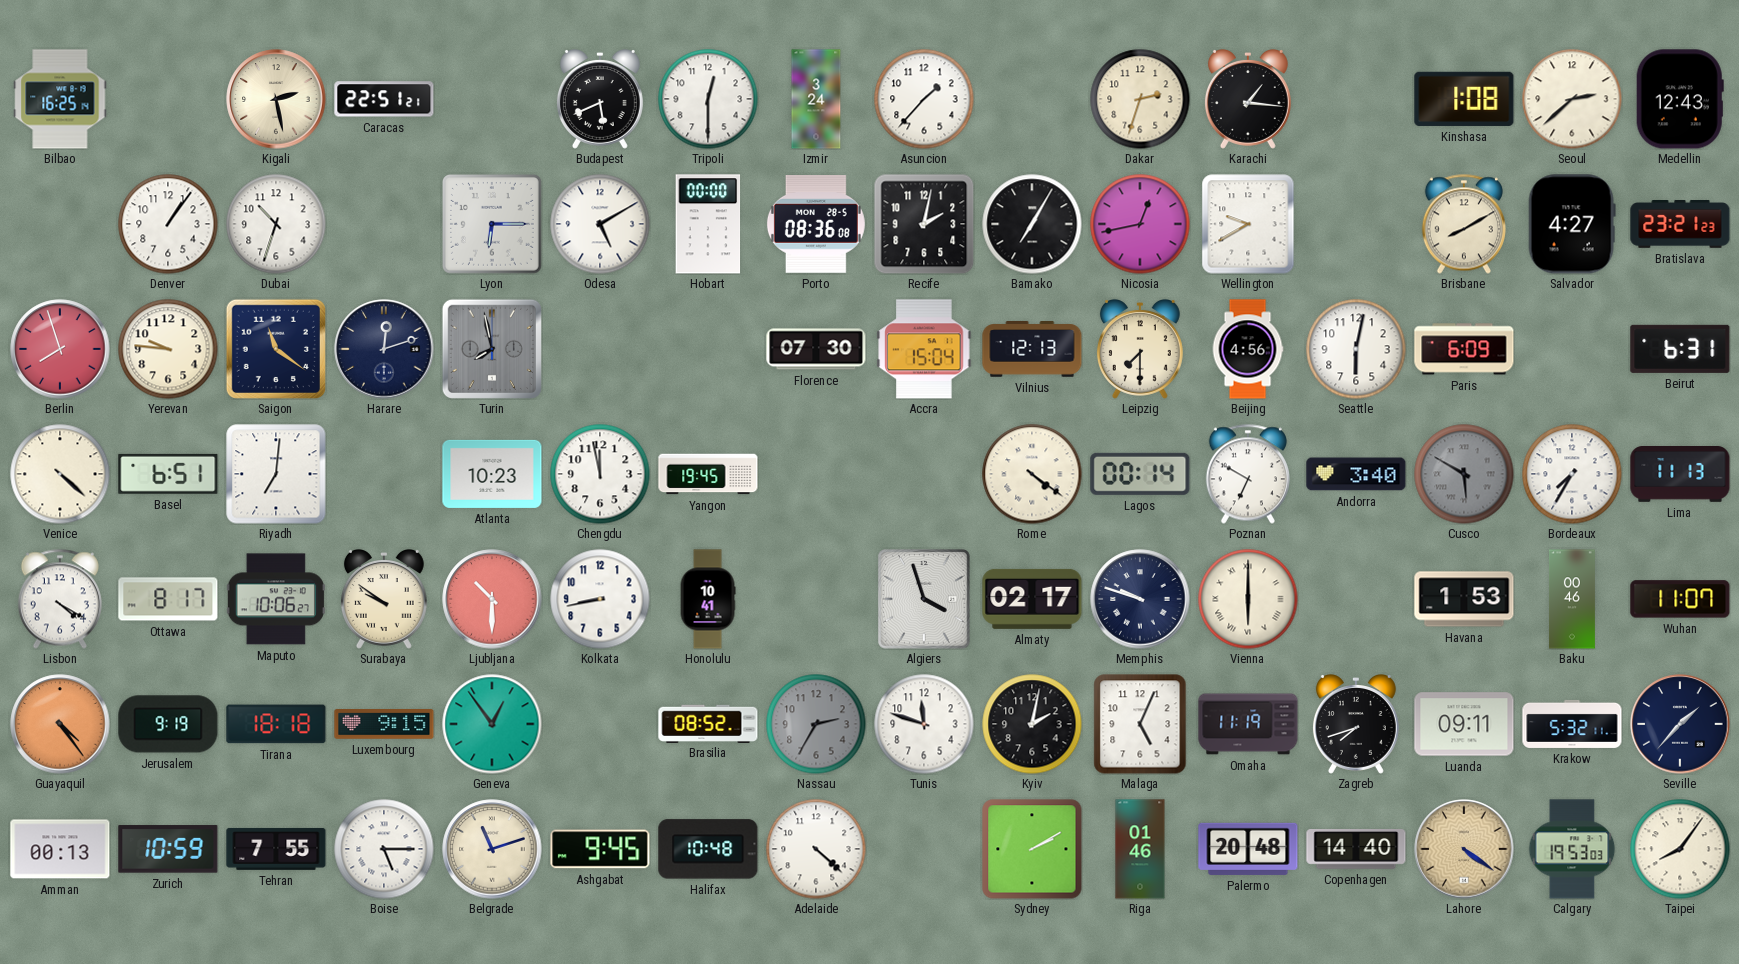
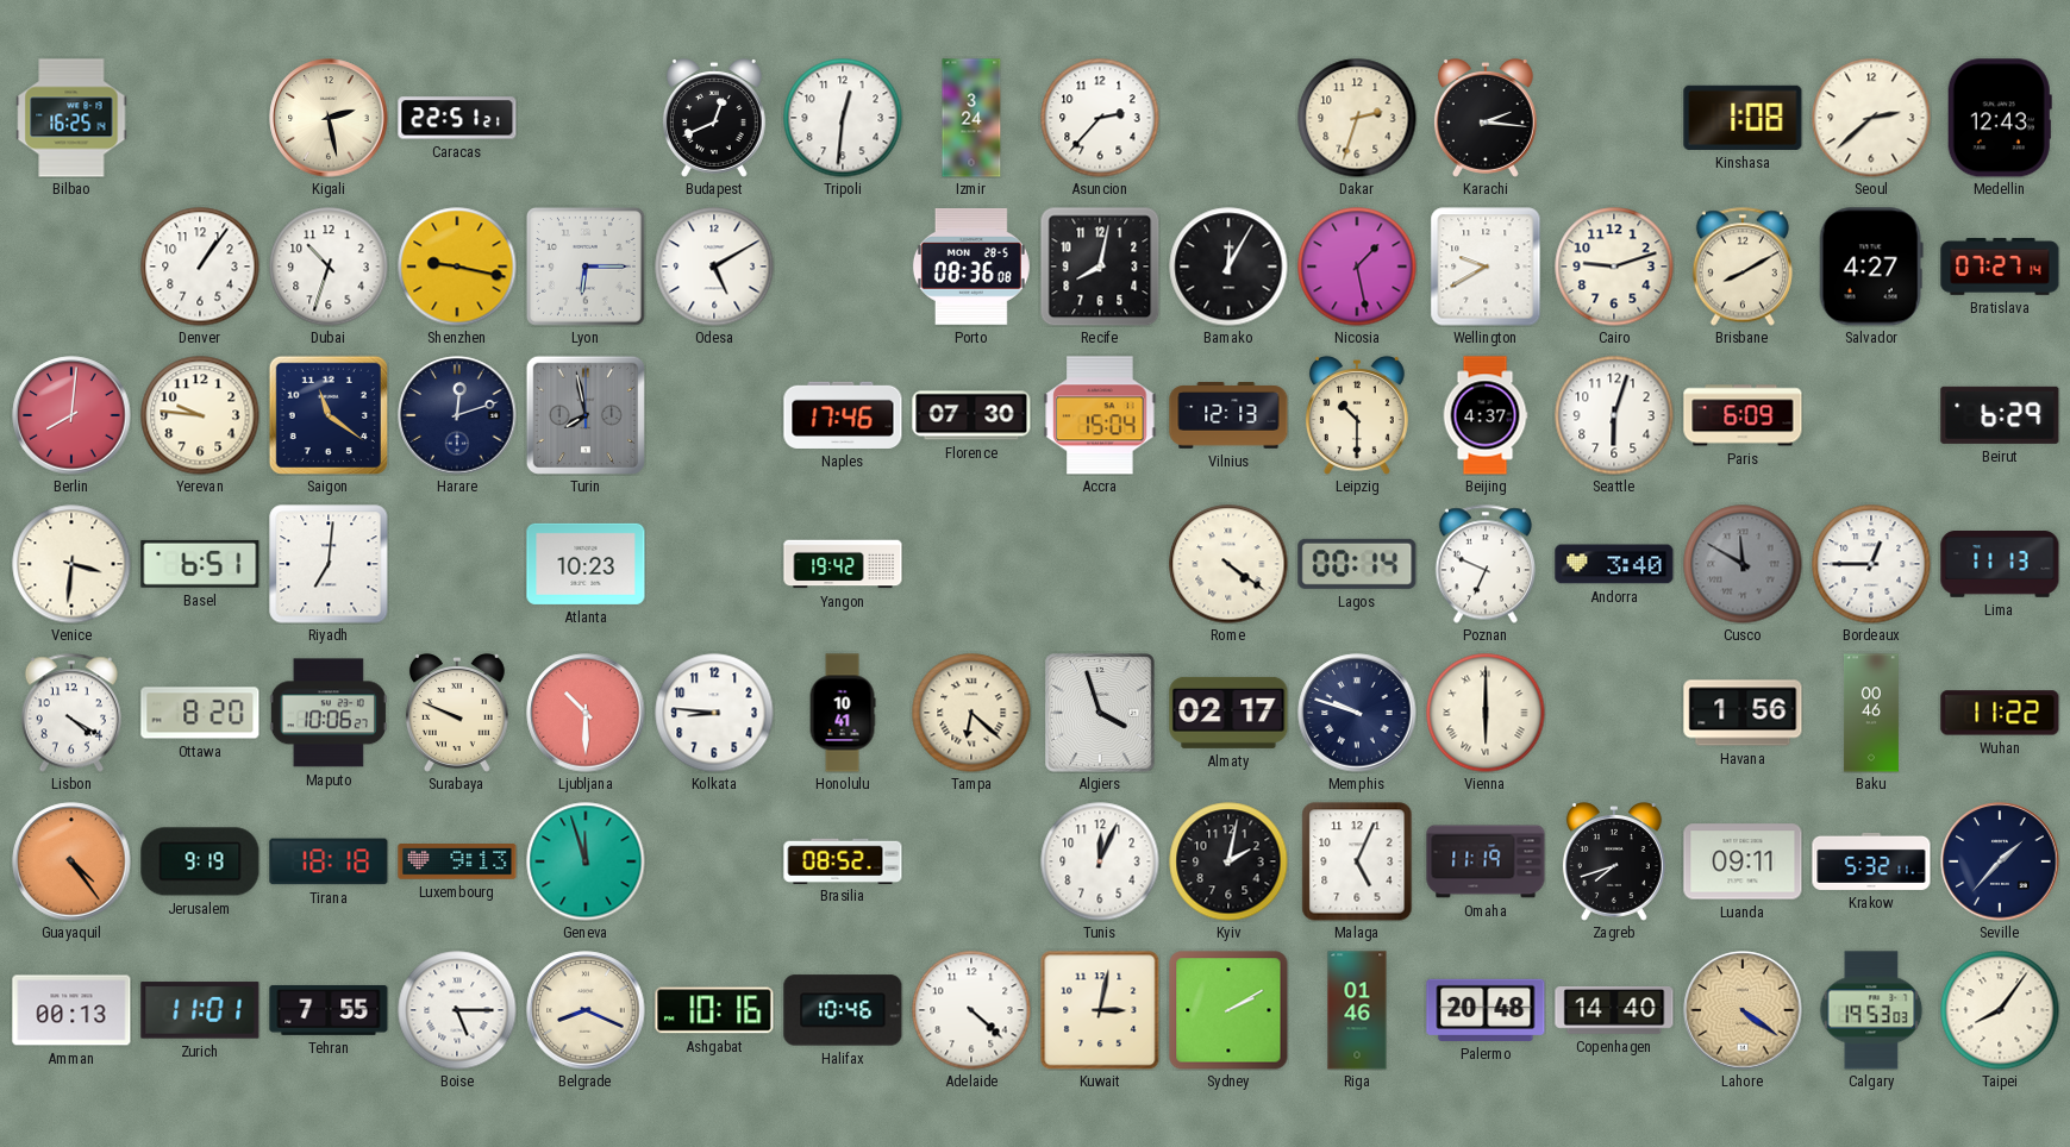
Budapest: 5:41 -> 12:41 (714, 119)
Tripoli: 12:30 -> 12:31 (843, 118)
Asuncion: 1:37 -> 2:37 (1100, 118)
Karachi: 1:16 -> 2:16 (1486, 119)
Shenzhen: none -> 9:17 (457, 267)
Hobart: 00:00 -> none (708, 224)
Recife: 2:02 -> 8:02 (1100, 267)
Bamako: 7:05 -> 12:05 (1228, 267)
Nicosia: 12:43 -> 1:28 (1357, 267)
Cairo: none -> 9:12 (1614, 267)
Bratislava: 23:21 -> 07:27 (2000, 267)
Berlin: 7:57 -> 8:01 (71, 415)
Naples: none -> 17:46 (843, 415)
Leipzig: 7:30 -> 10:30 (1357, 416)
Beijing: 4:56 -> 4:37 (1486, 415)
Seattle: 6:02 -> 6:03 (1614, 415)
Beirut: 6:31 -> 6:29 (2000, 415)
Venice: 4:22 -> 3:31 (71, 564)
Chengdu: 11:58 -> none (600, 474)
Yangon: 19:45 -> 19:42 (843, 564)
Poznan: 6:50 -> 6:49 (1486, 564)
Cusco: 5:50 -> 11:50 (1743, 564)
Bordeaux: 7:35 -> 12:45 (1871, 564)
Ottawa: 8:17 -> 8:20 (200, 713)
Surabaya: 9:51 -> 9:49 (457, 714)
Kolkata: 8:43 -> 8:46 (714, 713)
Tampa: none -> 6:22 (971, 713)
Havana: 1:53 -> 1:56 (1743, 713)
Wuhan: 11:07 -> 11:22 (2000, 713)
Luxembourg: 9:15 -> 9:13 (457, 863)
Geneva: 12:54 -> 11:57 (586, 861)
Nassau: 2:35 -> none (816, 724)
Tunis: 11:48 -> 12:04 (1100, 861)
Zurich: 10:59 -> 11:01 (200, 1010)
Belgrade: 11:12 -> 8:19 (586, 1010)
Ashgabat: 9:45 -> 10:16 (714, 1010)
Halifax: 10:48 -> 10:46 (843, 1010)
Kuwait: none -> 3:02 (1100, 1010)
